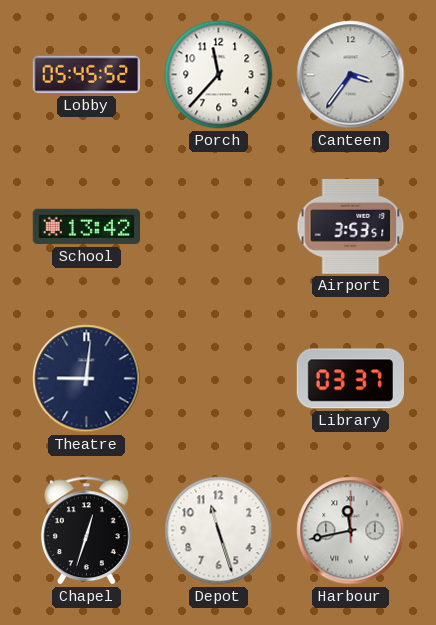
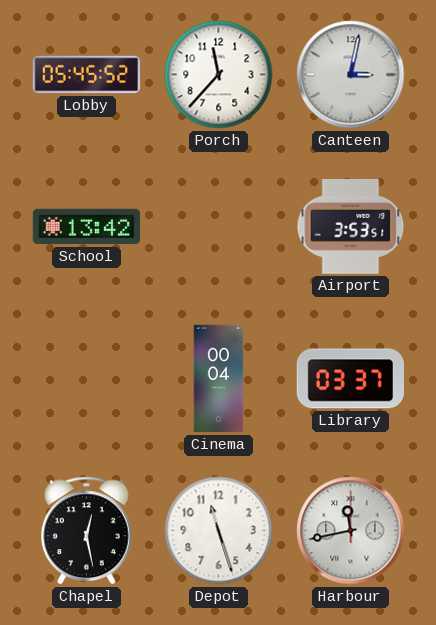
Canteen: 3:36 -> 3:02 (351, 75)
Theatre: 9:01 -> none (87, 379)
Cinema: none -> 00:04 (219, 379)
Chapel: 12:33 -> 12:28 (87, 531)
